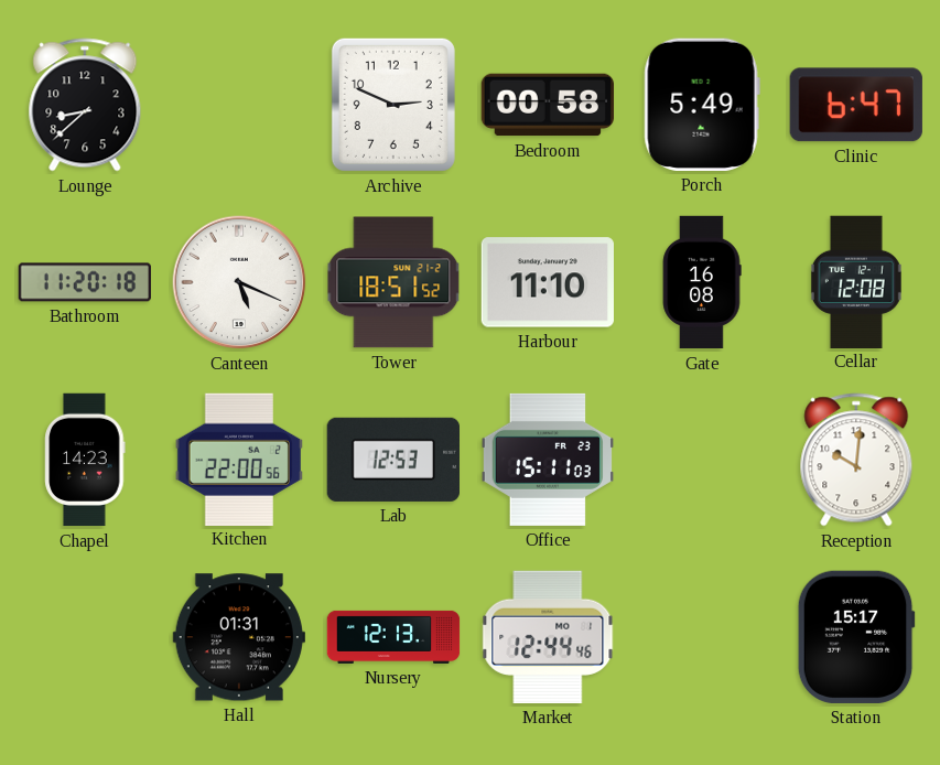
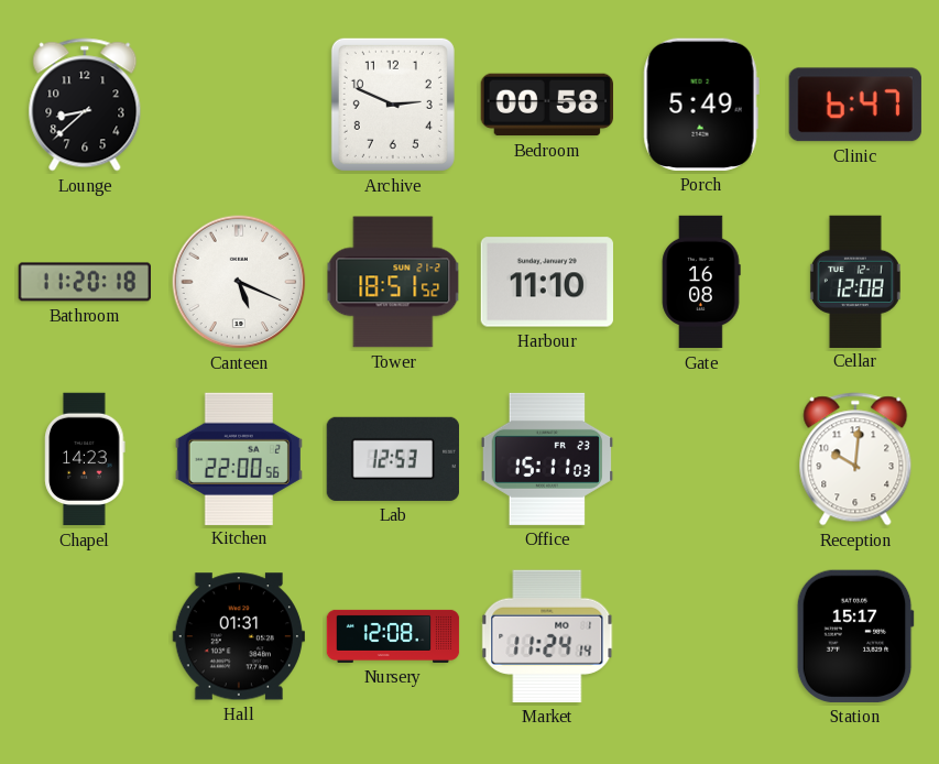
Nursery: 12:13 -> 12:08 (393, 636)
Market: 12:44 -> 11:24 (547, 636)
